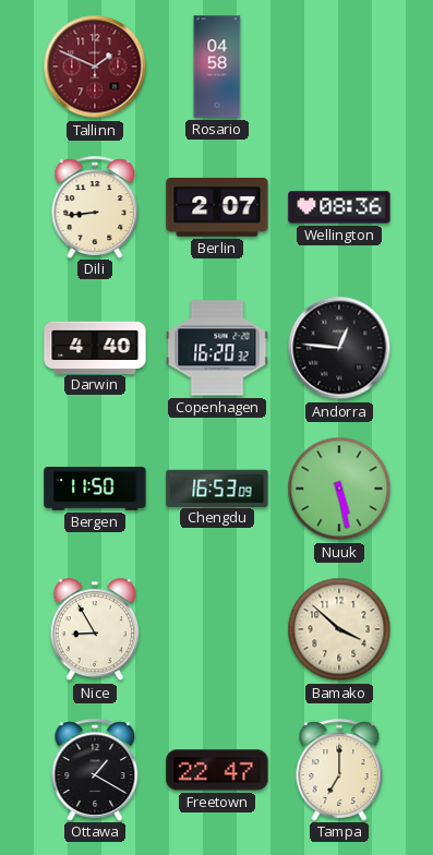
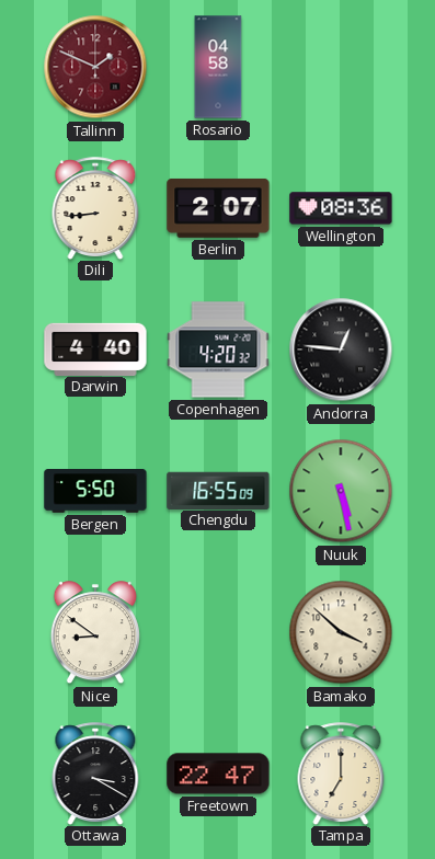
Copenhagen: 16:20 -> 4:20 (218, 350)
Bergen: 11:50 -> 5:50 (95, 491)
Chengdu: 16:53 -> 16:55 (218, 490)
Nice: 8:55 -> 8:51 (95, 633)
Ottawa: 1:20 -> 3:20 (95, 774)
